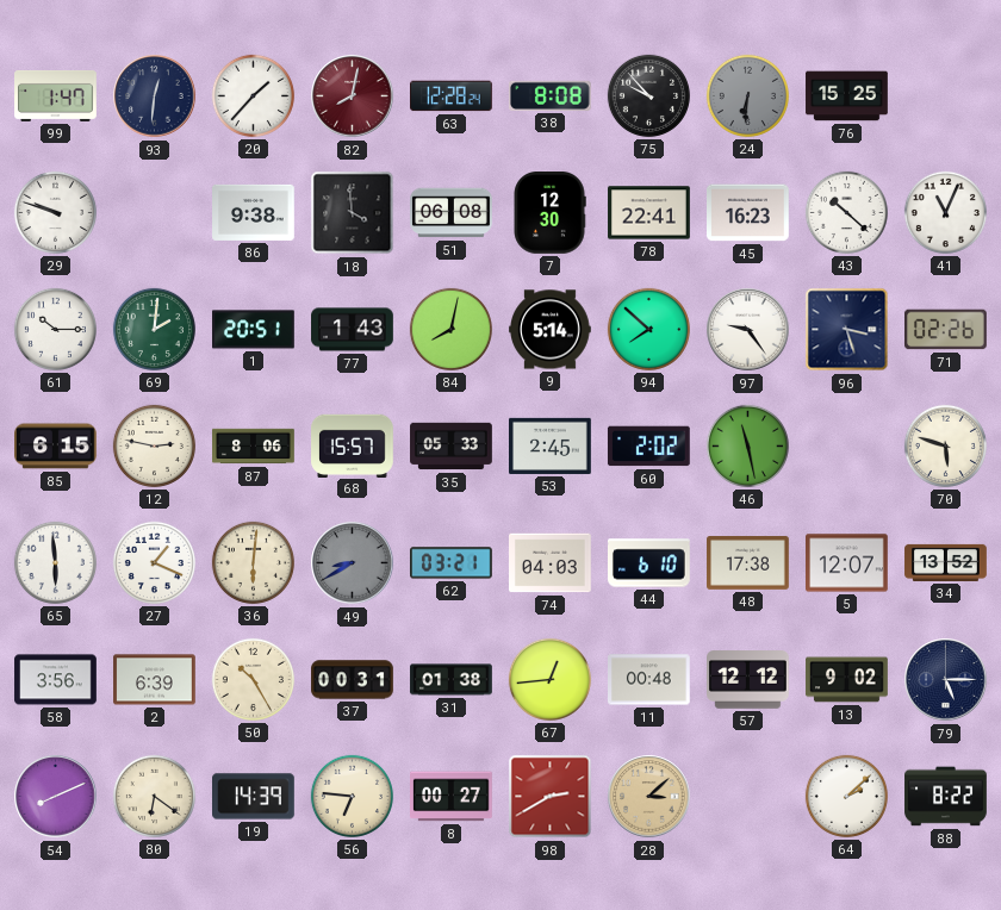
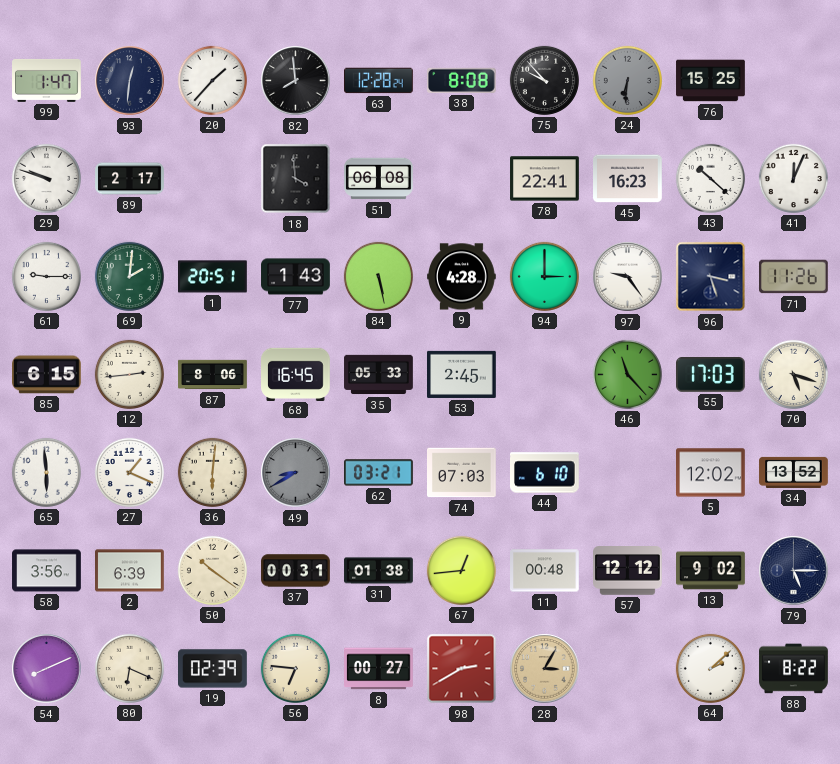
82: 8:02 -> 7:59 (296, 81)
82 dial: burgundy -> black (296, 81)
89: none -> 2:17 (130, 179)
86: 9:38 -> none (254, 212)
7: 12:30 -> none (549, 213)
41: 11:04 -> 12:04 (793, 178)
61: 10:15 -> 9:15 (46, 276)
84: 8:02 -> 5:28 (378, 276)
9: 5:14 -> 4:28 (462, 277)
94: 7:52 -> 3:00 (544, 276)
71: 02:26 -> 11:26 (794, 277)
12: 2:47 -> 2:44 (129, 374)
68: 15:57 -> 16:45 (296, 374)
60: 2:02 -> none (648, 447)
46: 11:28 -> 11:23 (627, 374)
55: none -> 17:03 (711, 375)
70: 5:48 -> 5:18 (793, 374)
74: 04:03 -> 07:03 (462, 473)
48: 17:38 -> none (748, 563)
5: 12:07 -> 12:02 (711, 473)
50: 10:25 -> 10:21 (212, 570)
80: 6:21 -> 6:19 (129, 668)
19: 14:39 -> 02:39 (213, 669)
28: 3:08 -> 3:05 (545, 669)
